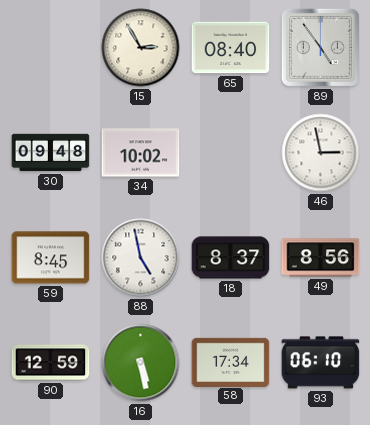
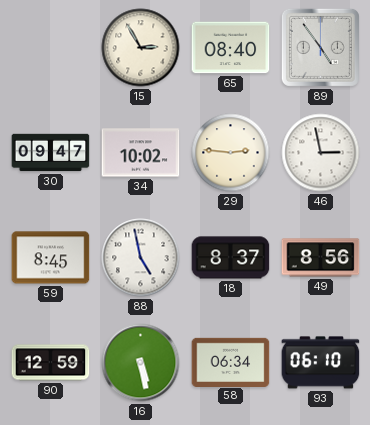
30: 09:48 -> 09:47 (51, 153)
29: none -> 2:46 (231, 153)
58: 17:34 -> 06:34 (231, 362)
